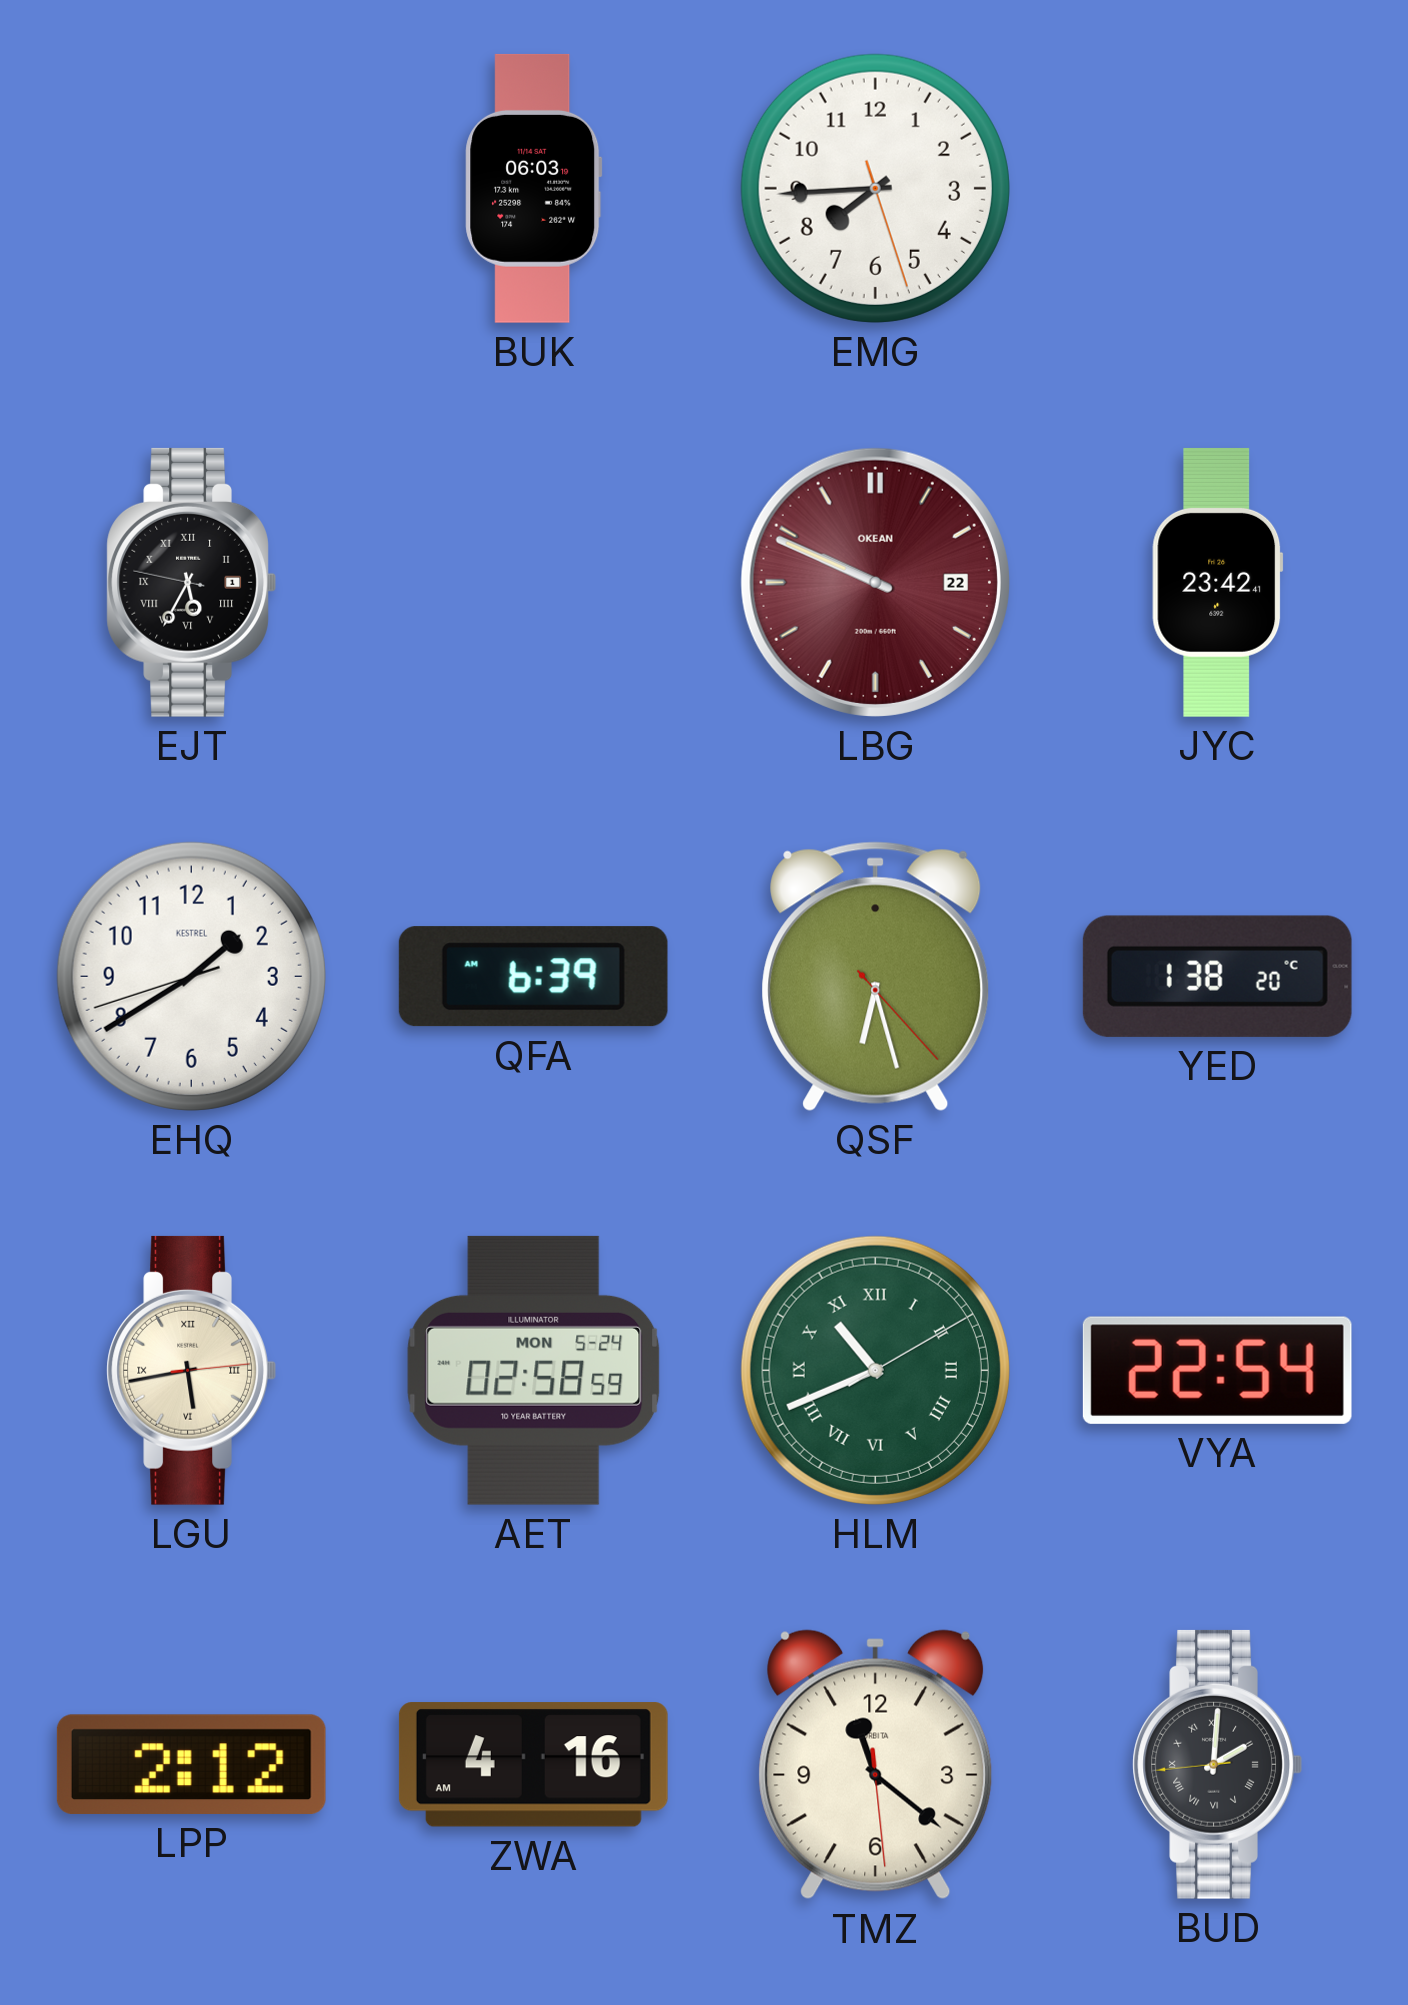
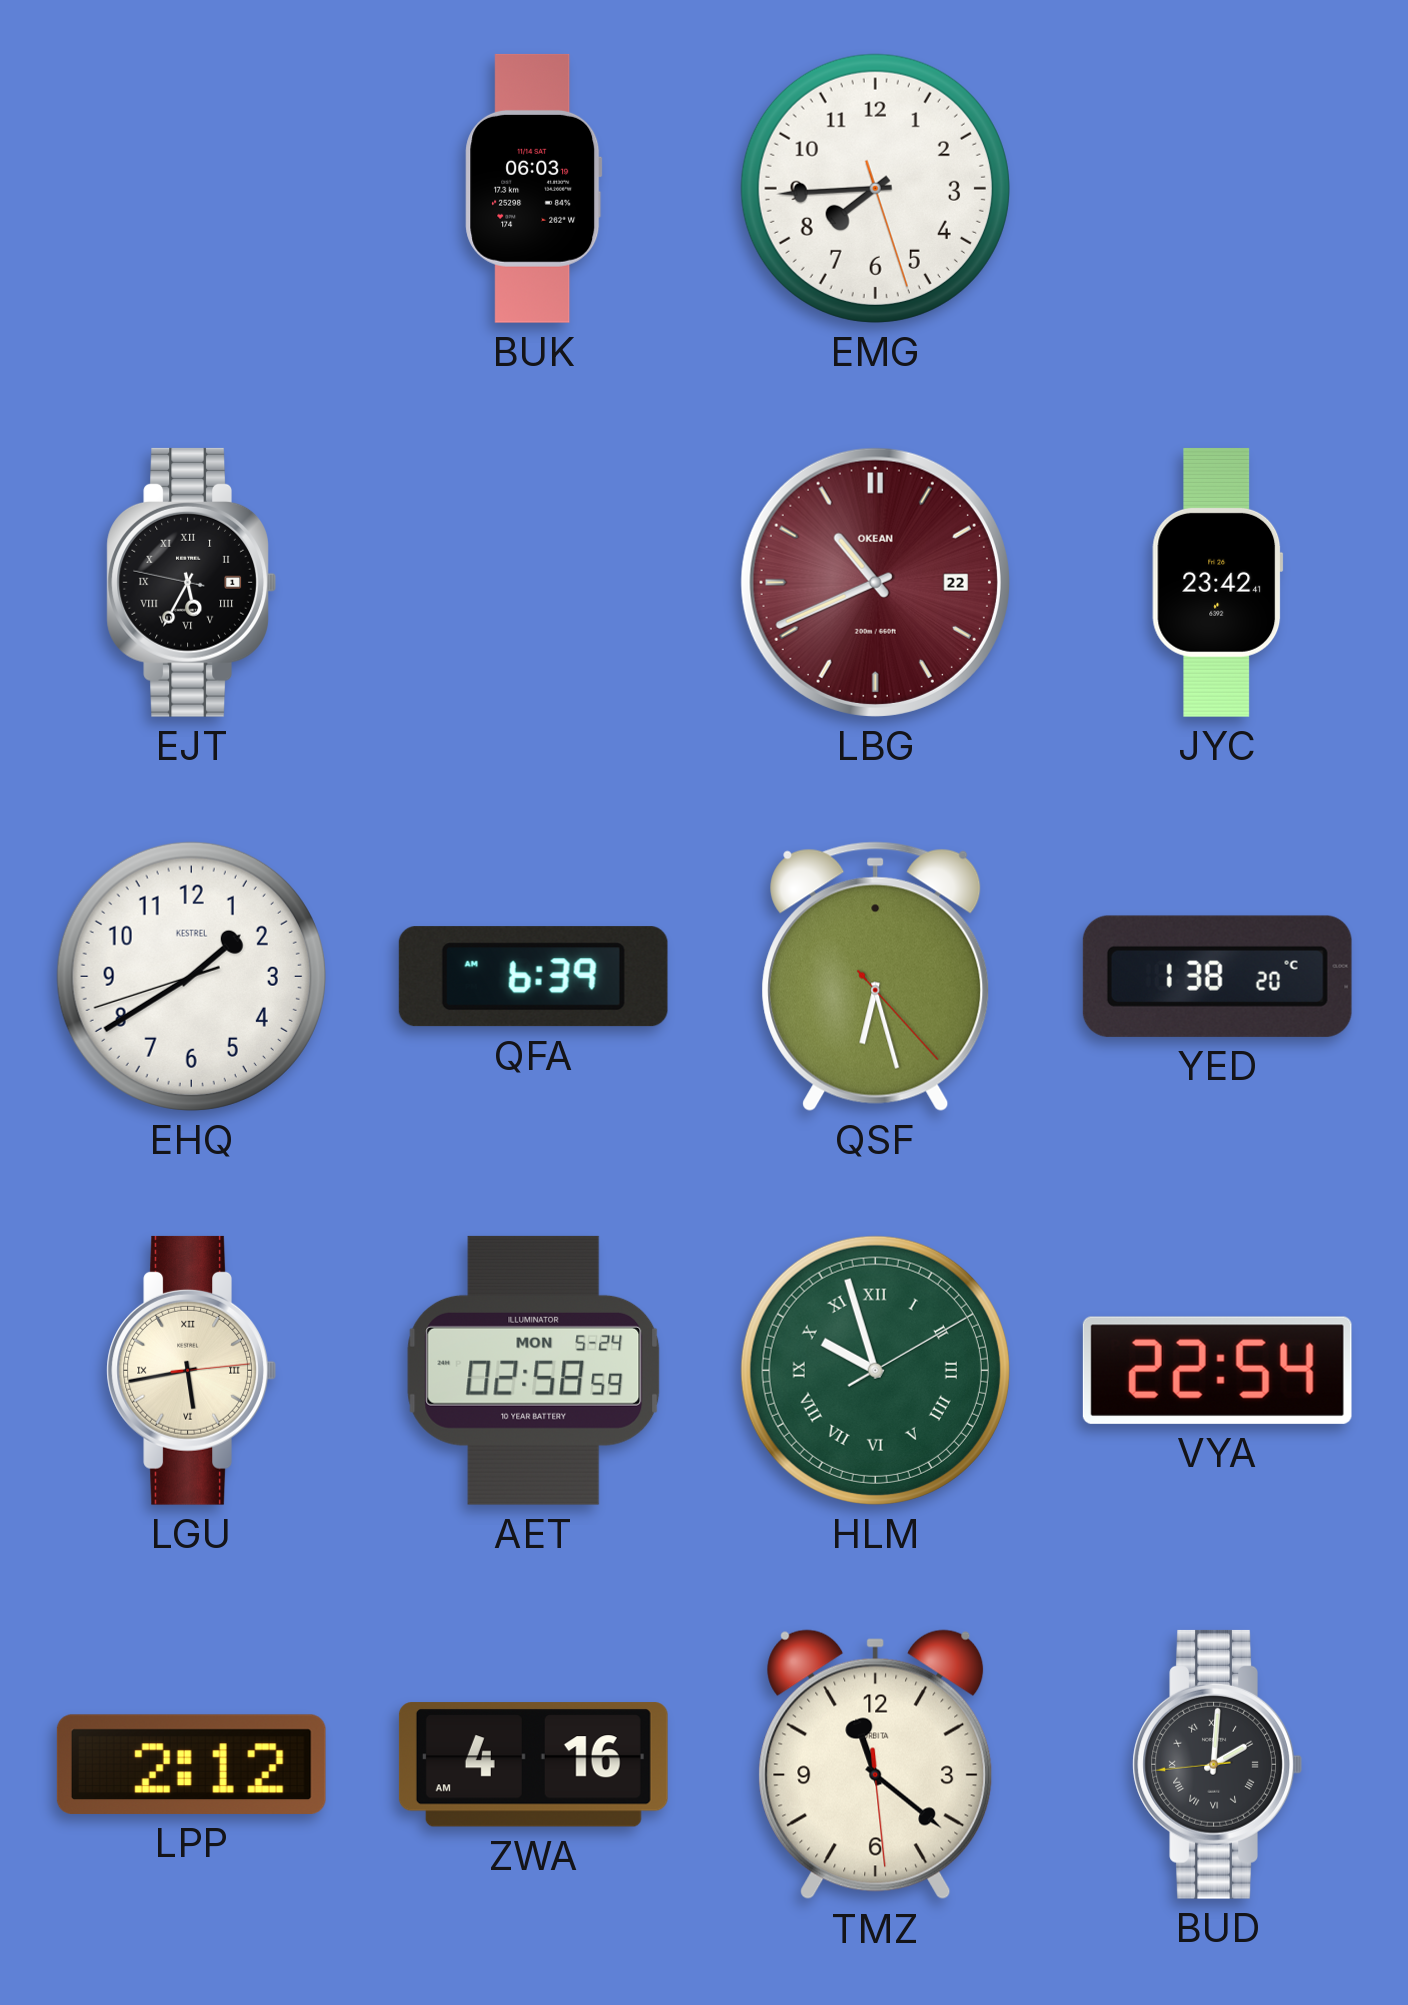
LBG: 9:49 -> 10:41 (875, 582)
HLM: 10:41 -> 9:57 (875, 1370)
